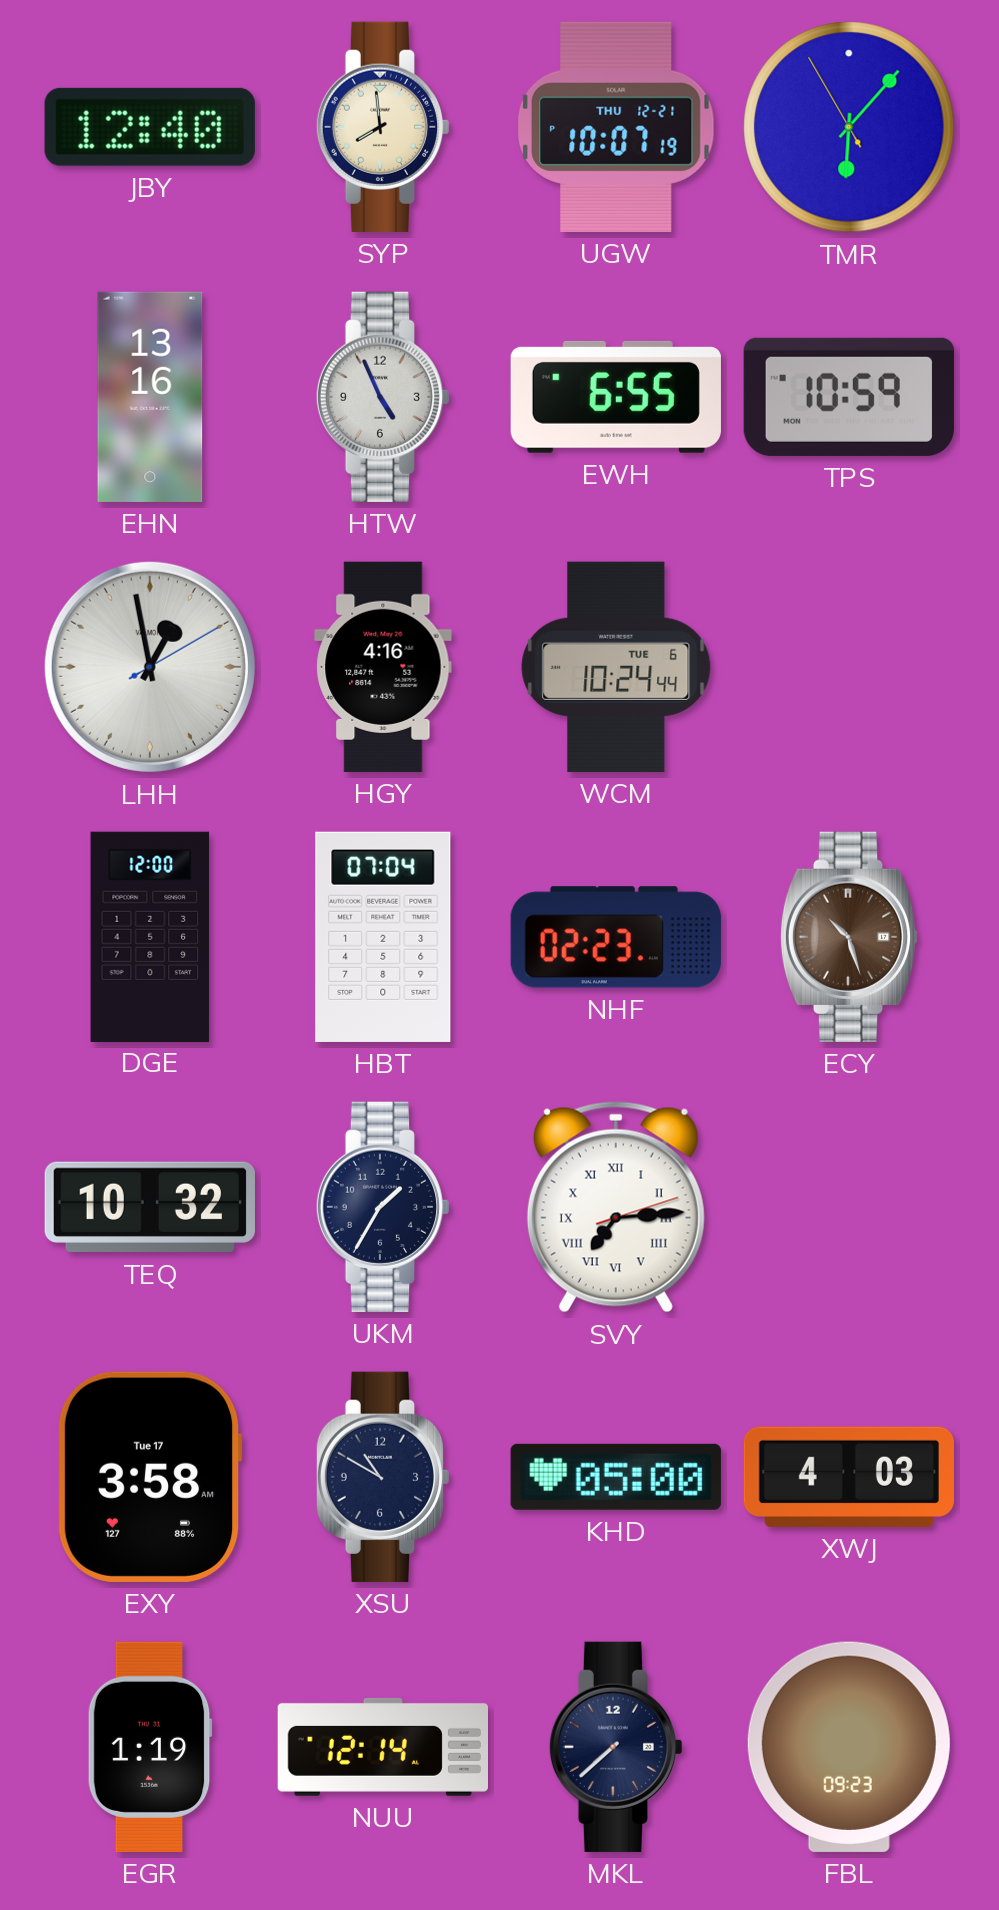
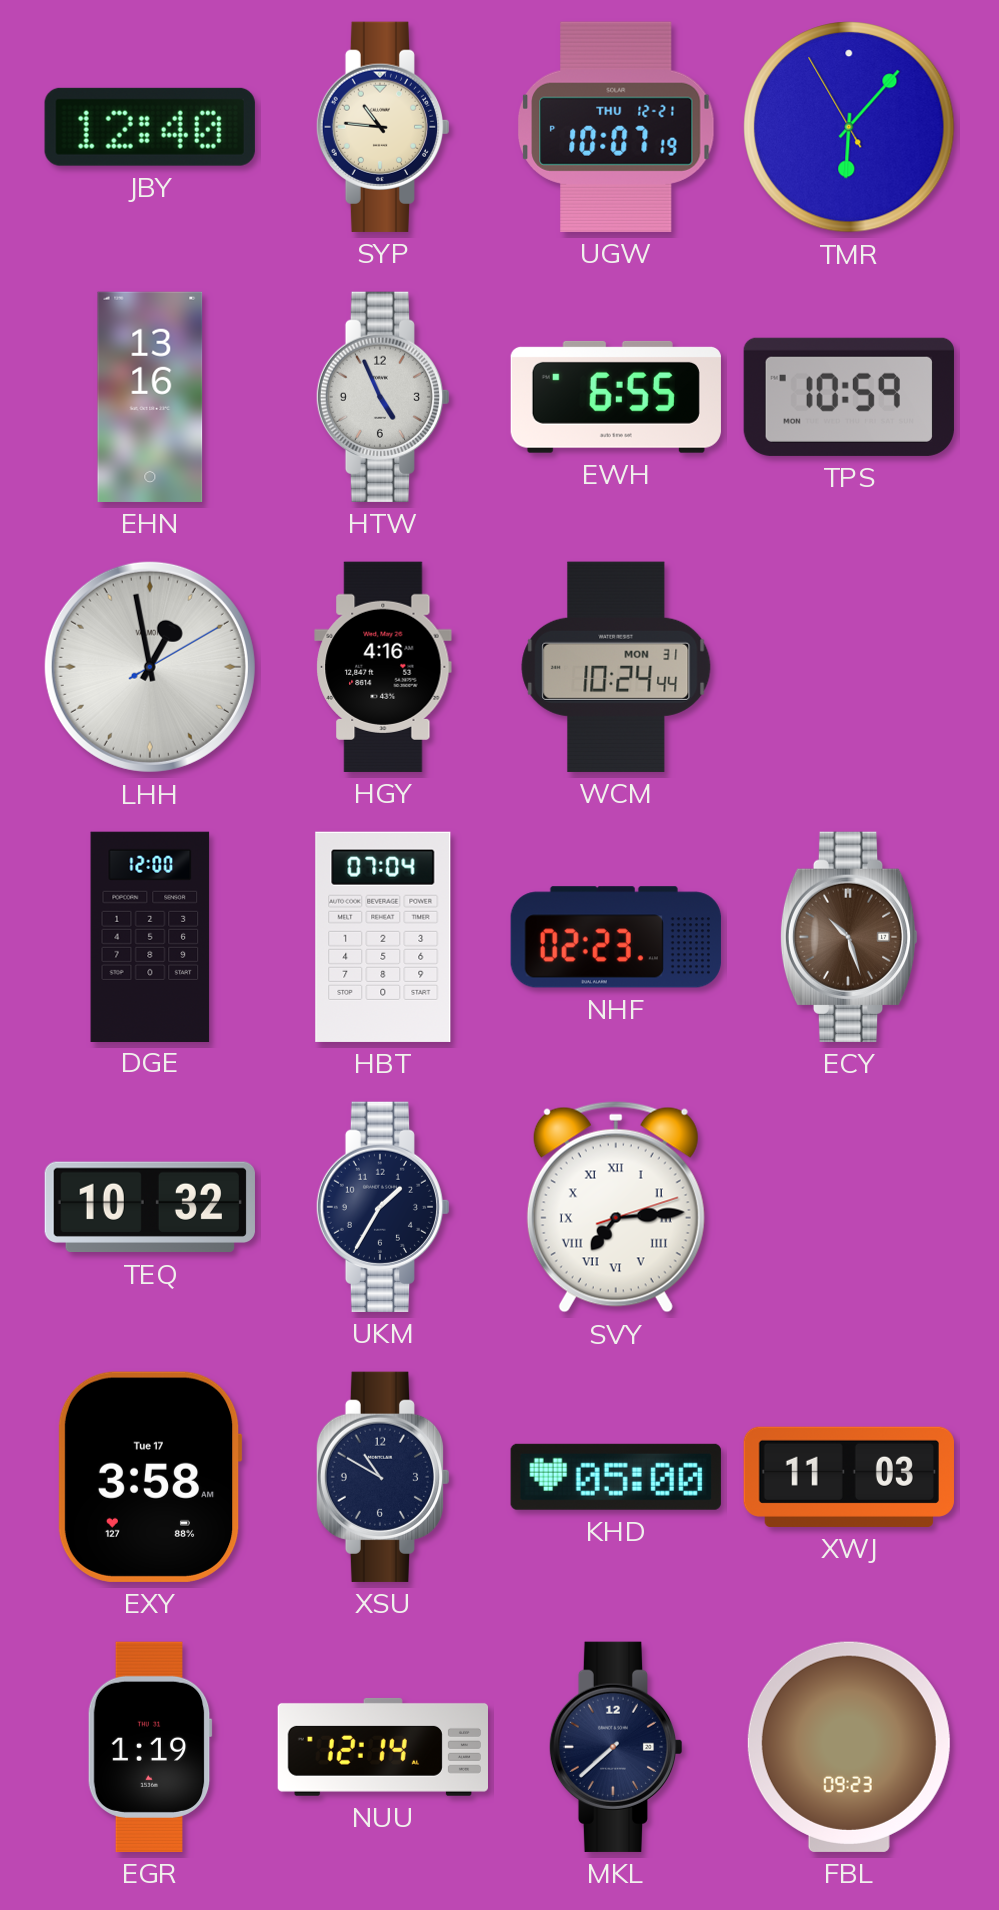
SYP: 7:59 -> 10:46 (383, 127)
WCM date: TUE 6 -> MON 31 (616, 667)
XWJ: 4:03 -> 11:03 (849, 1477)
